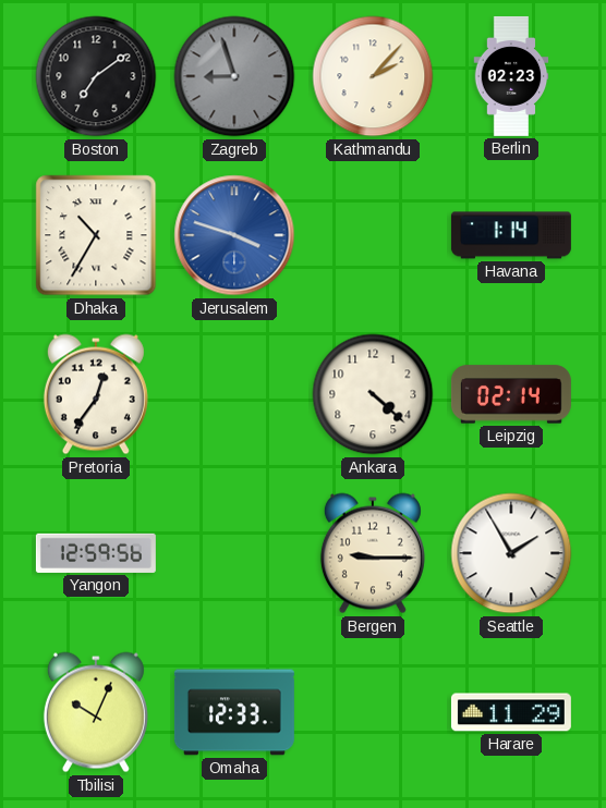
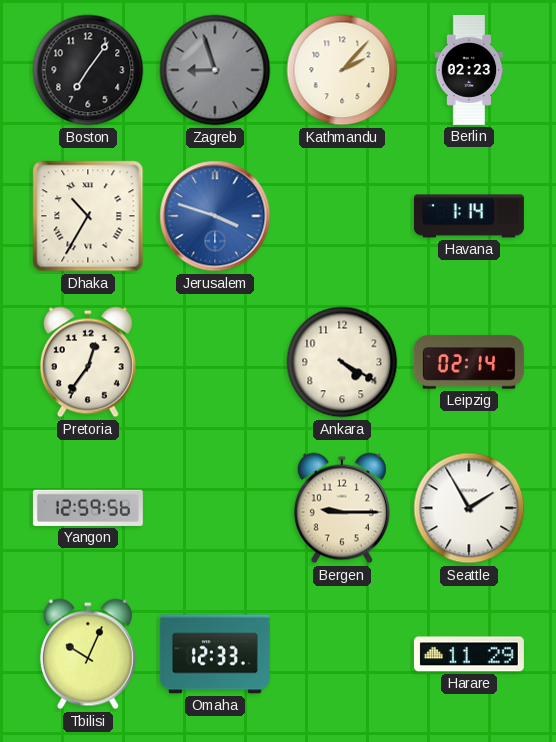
Boston: 7:09 -> 7:06 (88, 70)
Ankara: 4:22 -> 4:20 (342, 362)
